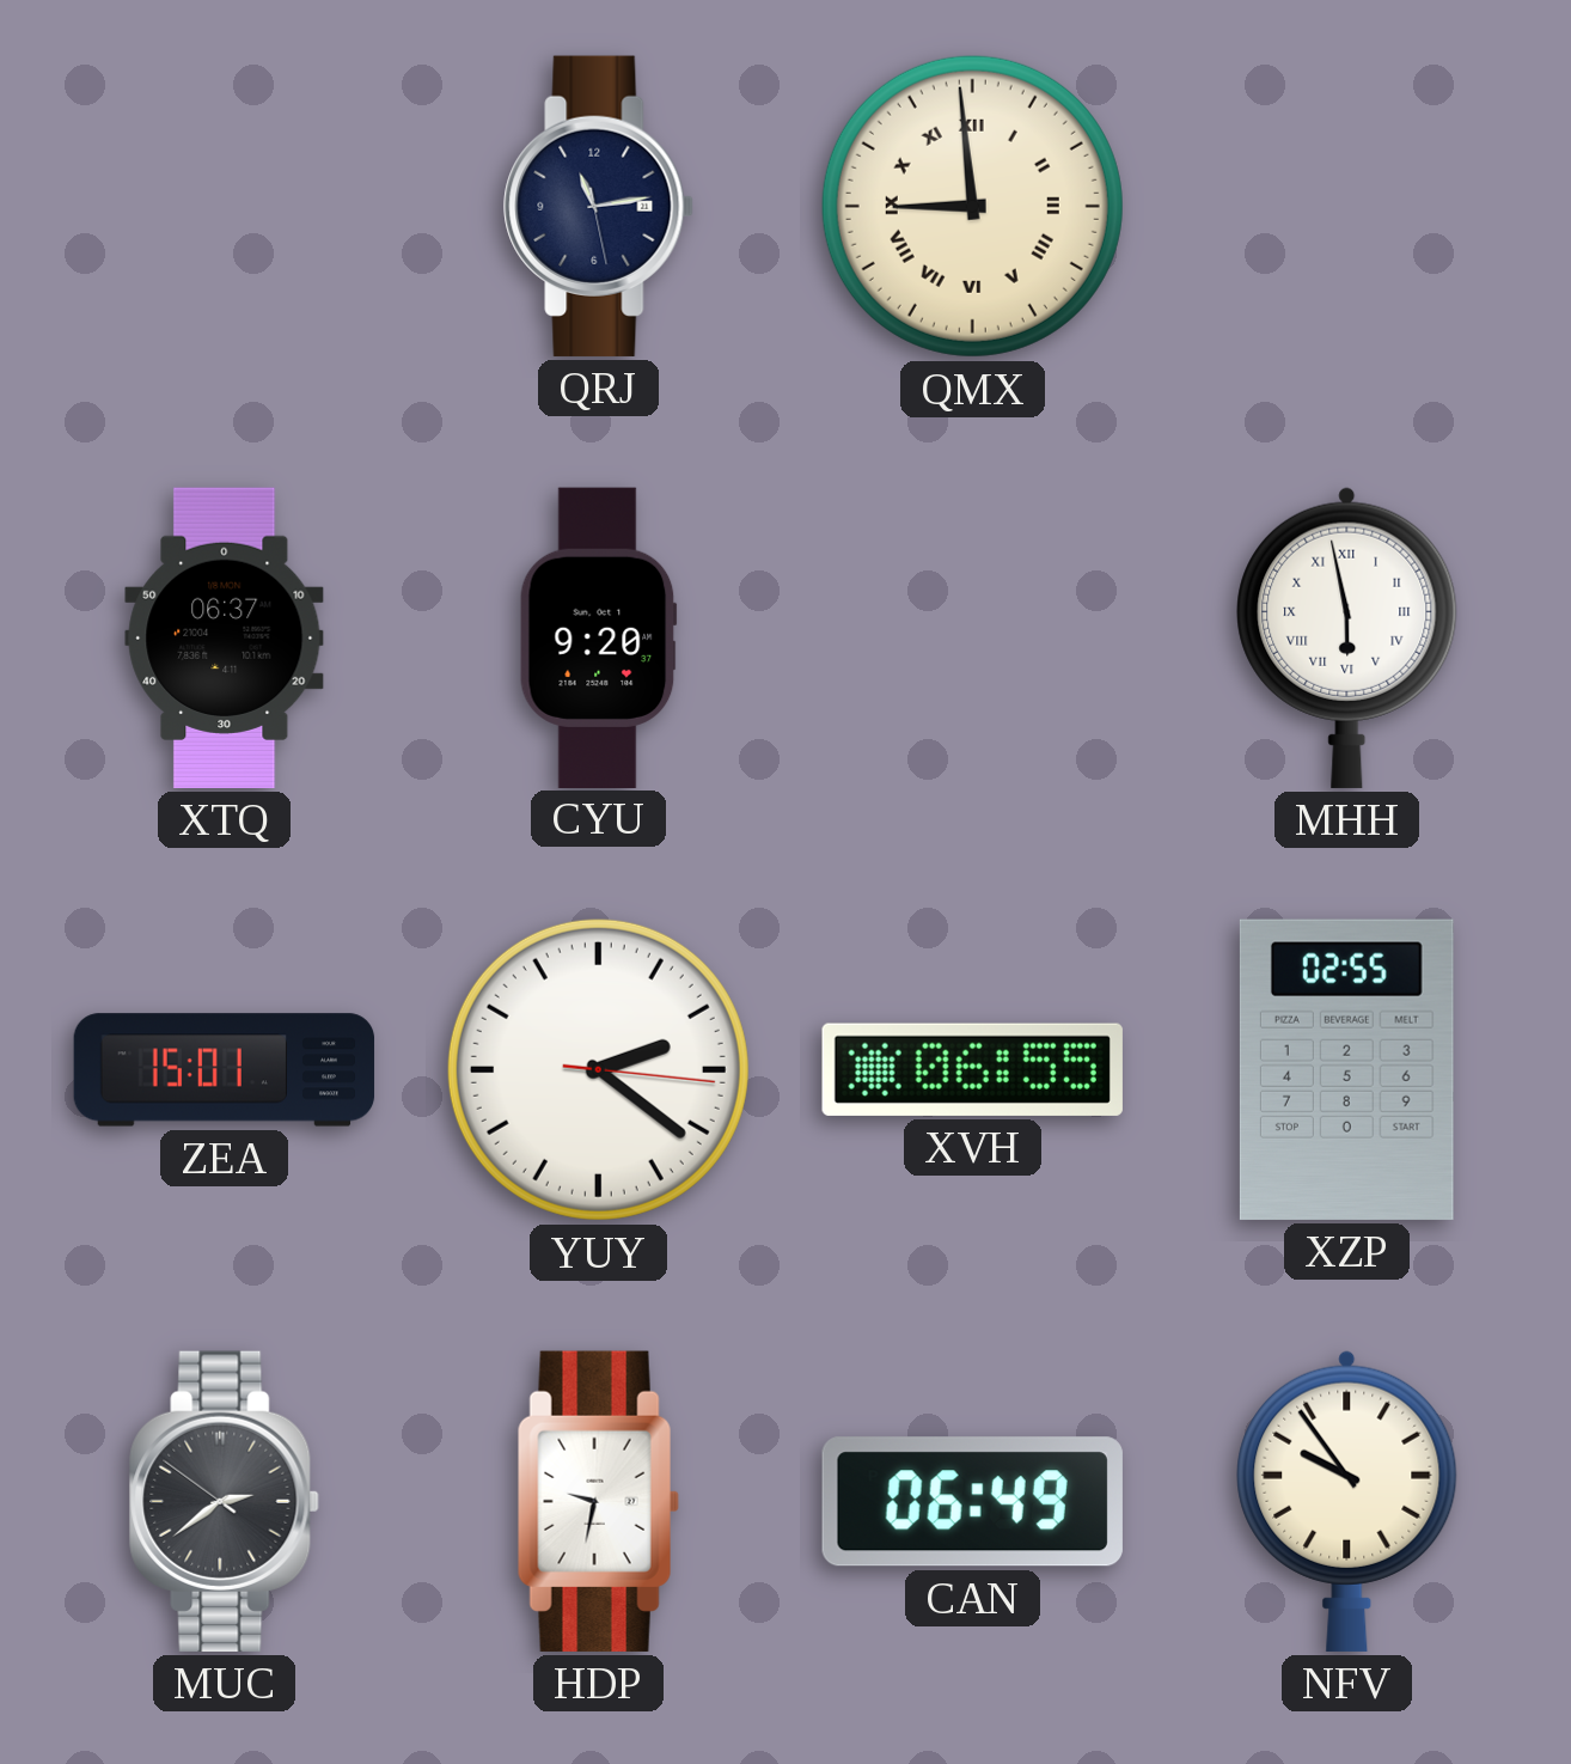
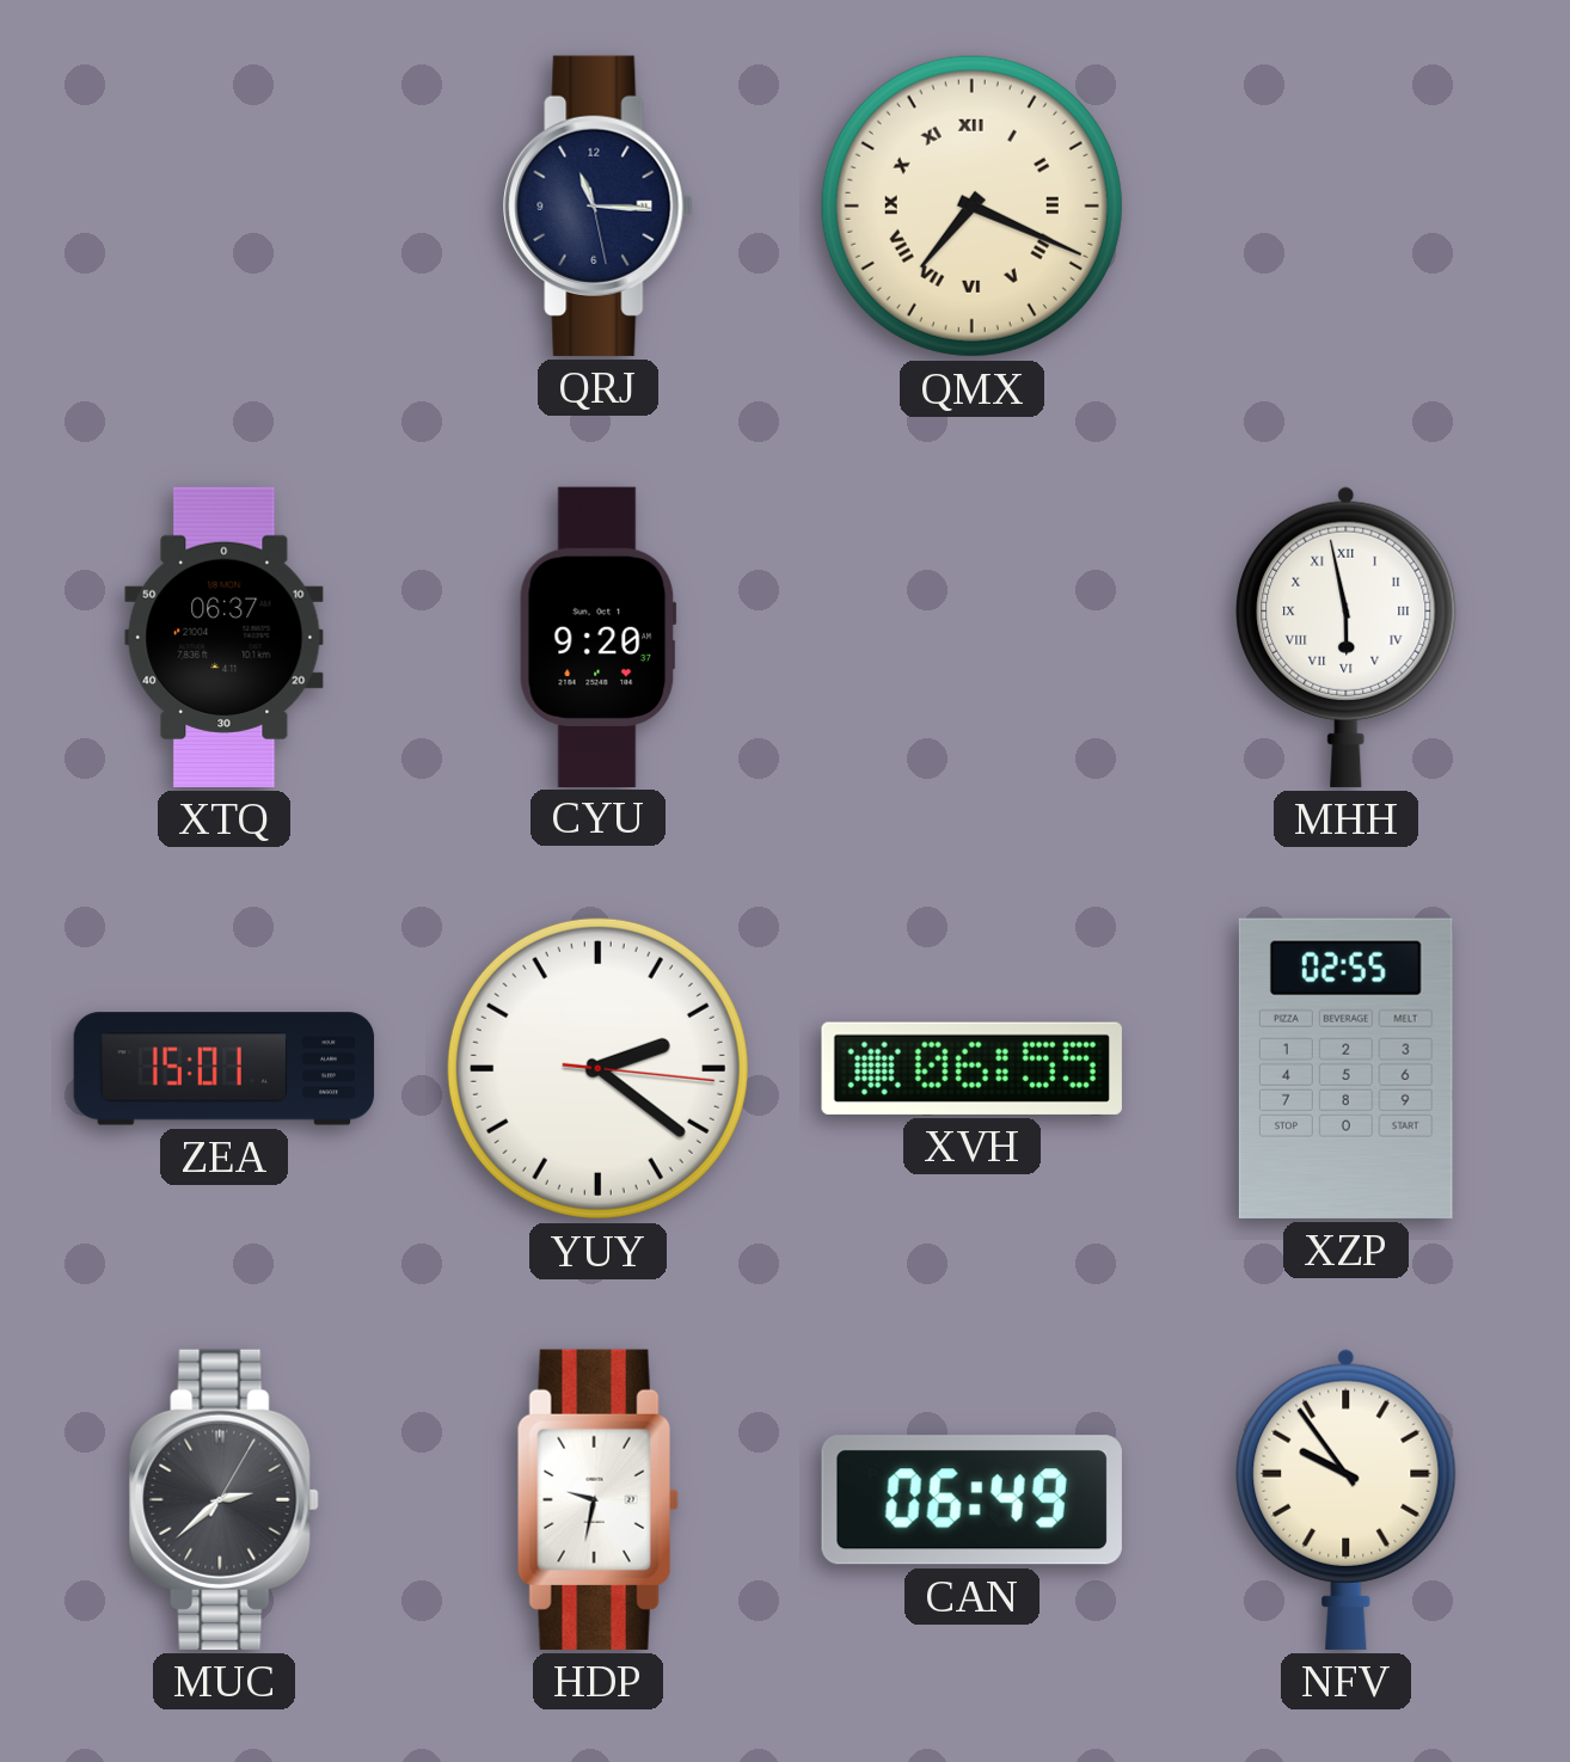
QRJ: 11:13 -> 11:15 (599, 205)
QMX: 8:59 -> 7:19 (971, 205)
MUC: 2:38:51 -> 2:38:05 (225, 1499)
